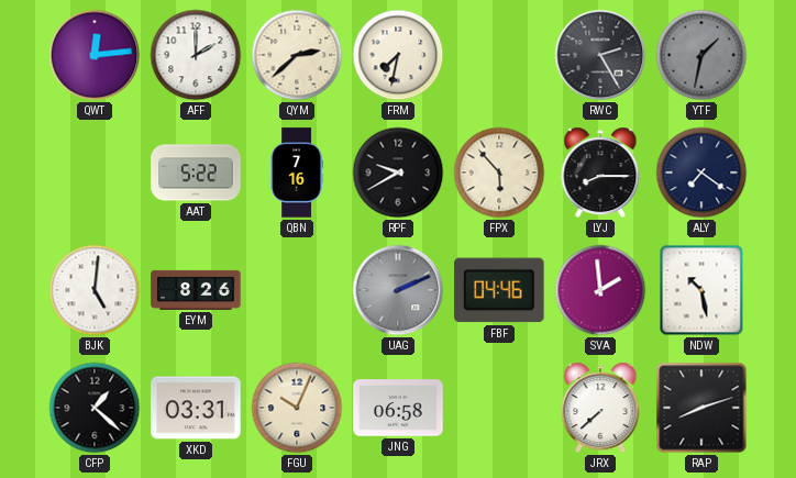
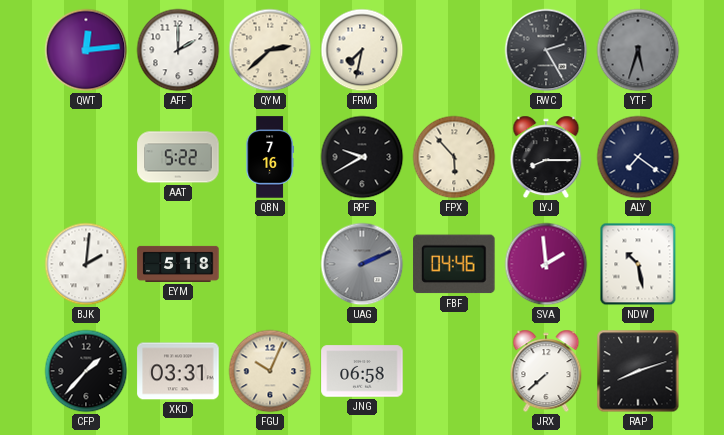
YTF: 1:32 -> 5:33 (638, 50)
BJK: 5:01 -> 2:01 (86, 264)
EYM: 8:26 -> 5:18 (178, 264)
CFP: 1:22 -> 1:37 (86, 371)
